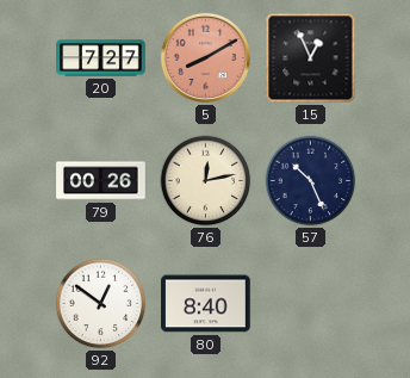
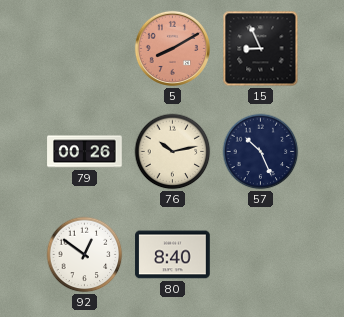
20: 7:27 -> none (101, 58)
15: 12:56 -> 8:56 (261, 49)
76: 12:13 -> 10:13 (173, 152)
